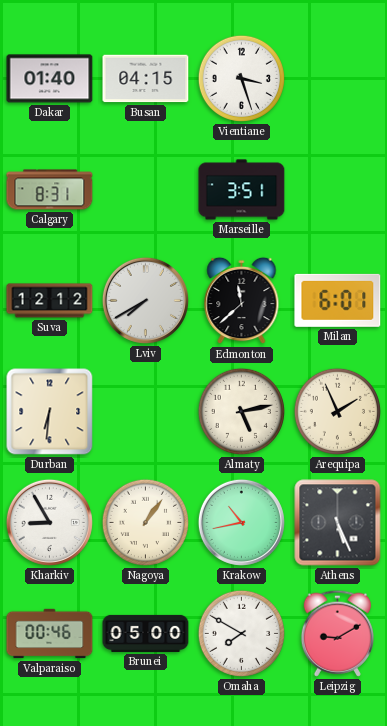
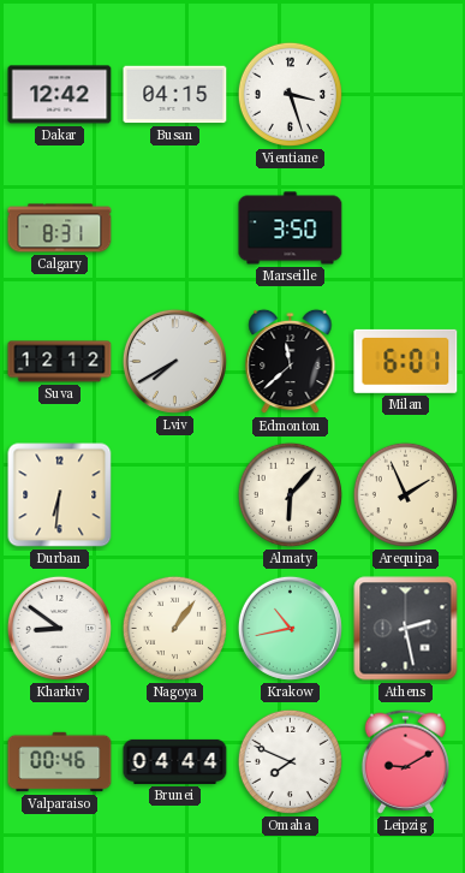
Dakar: 01:40 -> 12:42 (60, 95)
Marseille: 3:51 -> 3:50 (291, 228)
Almaty: 5:13 -> 6:07 (290, 494)
Kharkiv: 8:55 -> 8:51 (59, 628)
Athens: 5:26 -> 2:28 (406, 629)
Brunei: 05:00 -> 04:44 (175, 761)
Omaha: 7:50 -> 7:49 (290, 761)
